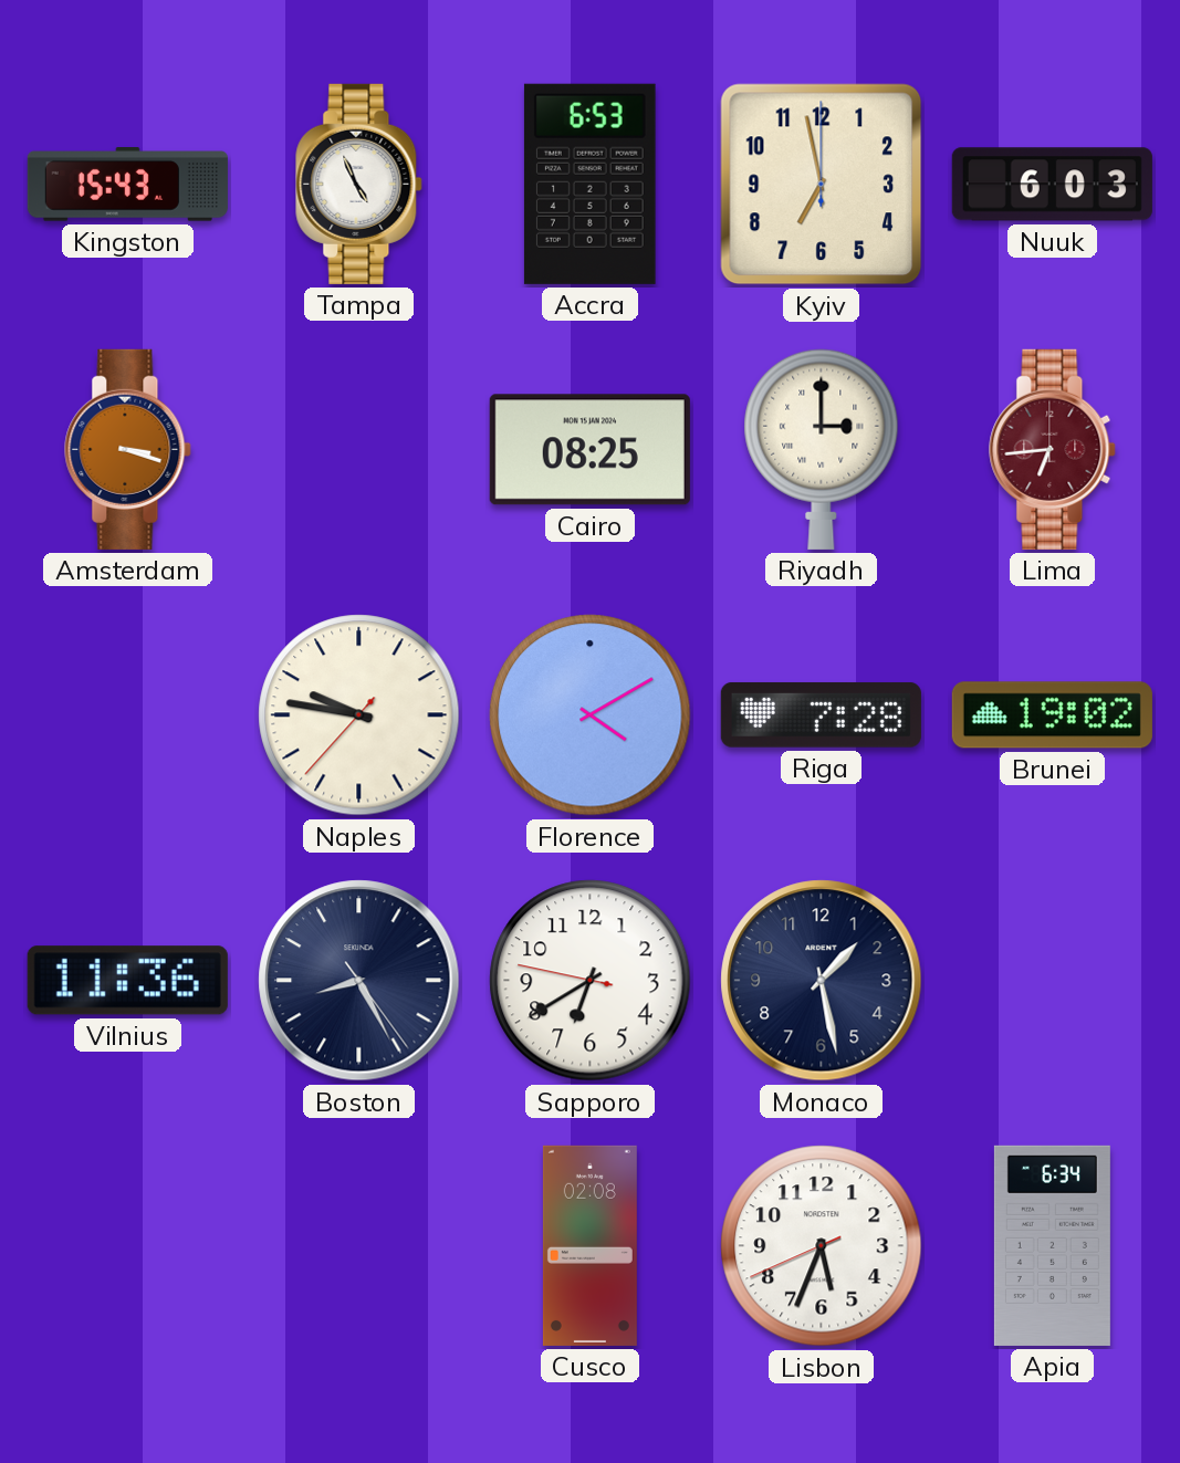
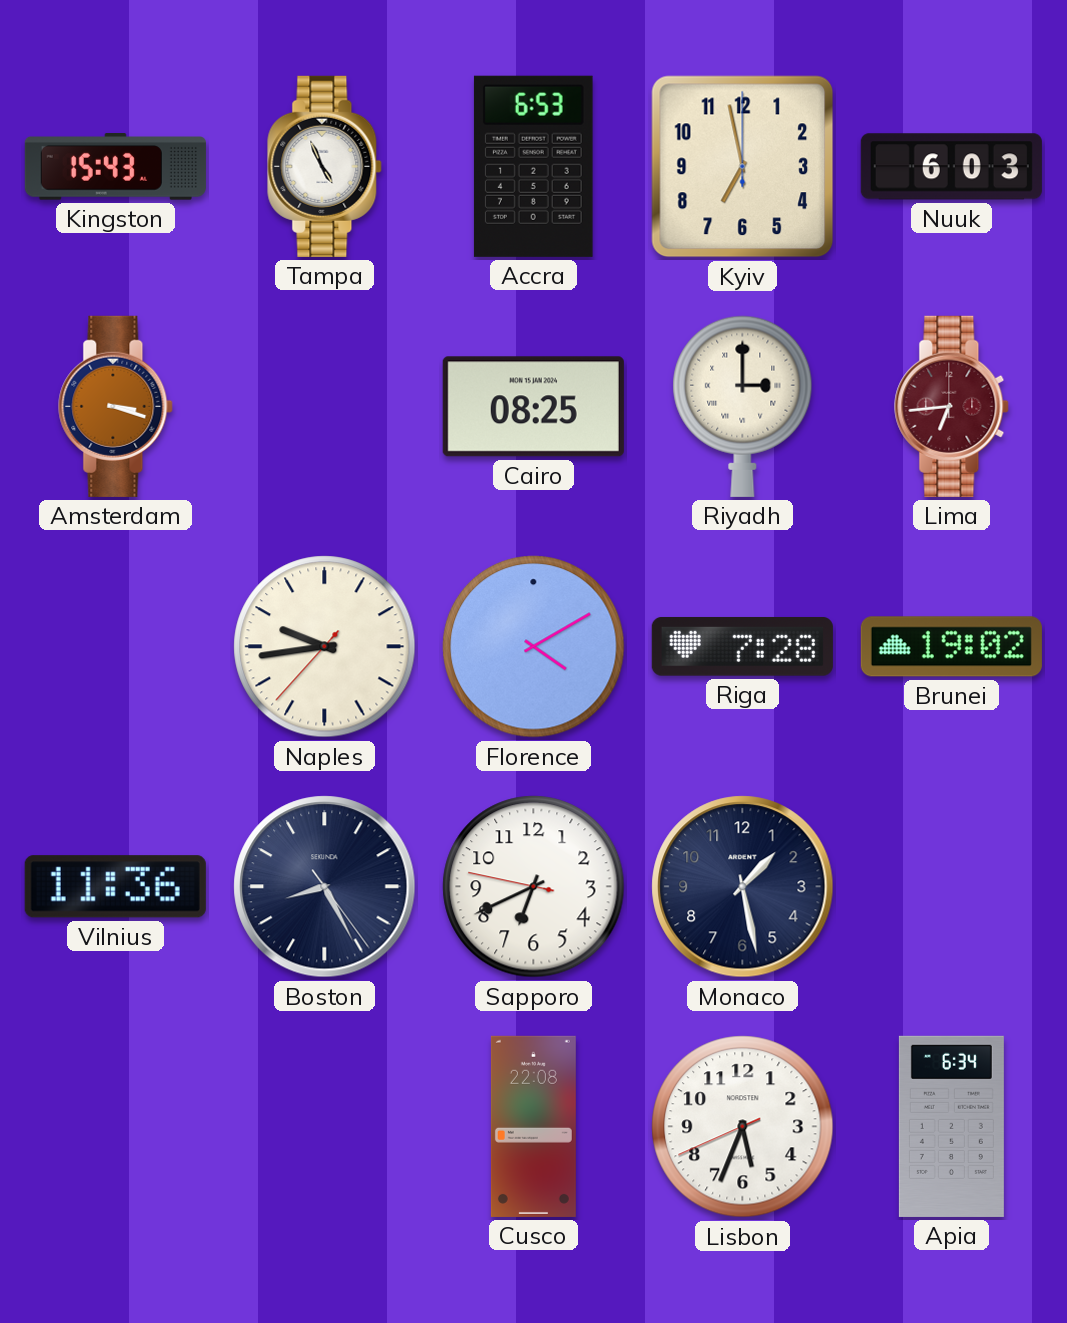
Naples: 9:46 -> 9:43 (325, 647)
Sapporo: 6:39 -> 6:40 (534, 887)
Cusco: 02:08 -> 22:08 (533, 1126)
